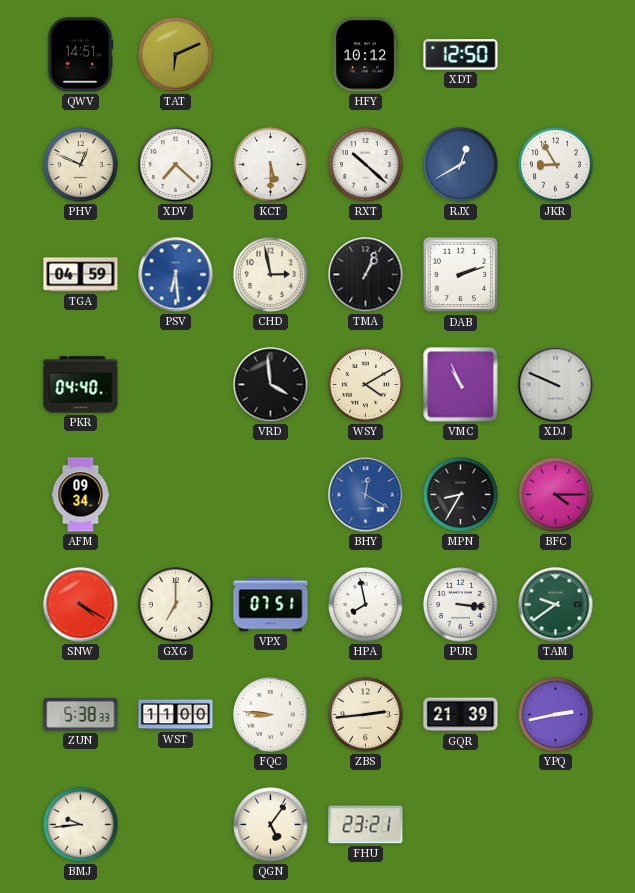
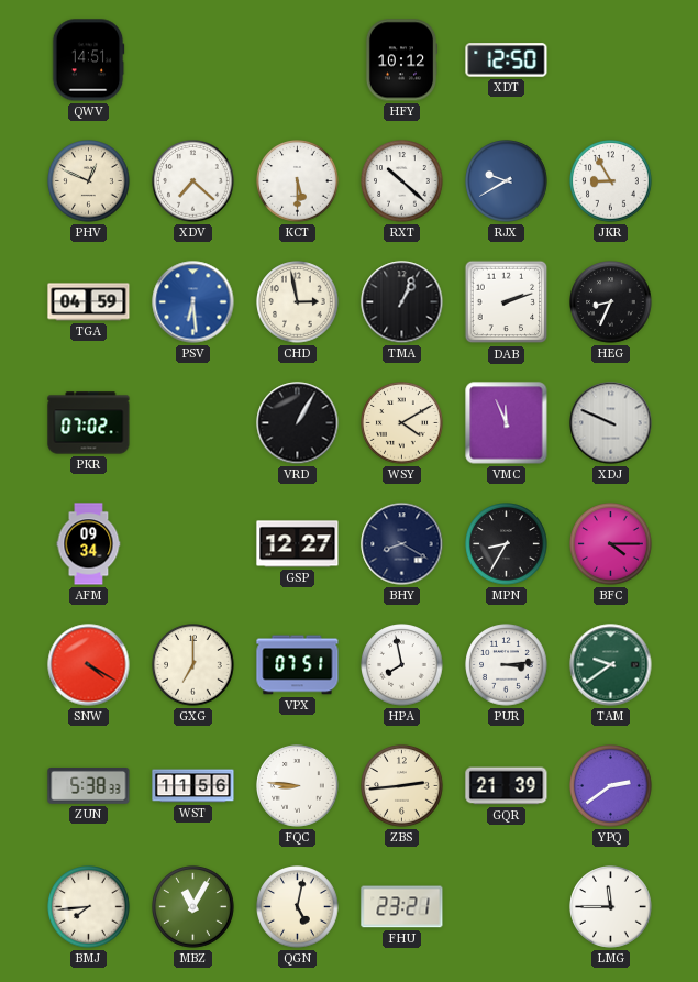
TAT: 6:11 -> none (176, 55)
RJX: 12:40 -> 9:40 (507, 181)
HEG: none -> 8:34 (611, 302)
PKR: 04:40 -> 07:02 (89, 423)
VRD: 3:59 -> 1:05 (298, 423)
VMC: 10:56 -> 11:56 (507, 423)
GSP: none -> 12:27 (298, 544)
BHY: 12:20 -> 8:20 (402, 544)
BHY dial: blue -> navy (402, 544)
PUR: 3:16 -> 3:14 (507, 665)
WST: 11:00 -> 11:56 (193, 786)
YPQ: 2:43 -> 2:39 (611, 786)
BMJ: 9:44 -> 7:44 (89, 907)
MBZ: none -> 11:05 (193, 907)
QGN: 5:06 -> 5:02 (298, 907)
LMG: none -> 11:45 (611, 907)
